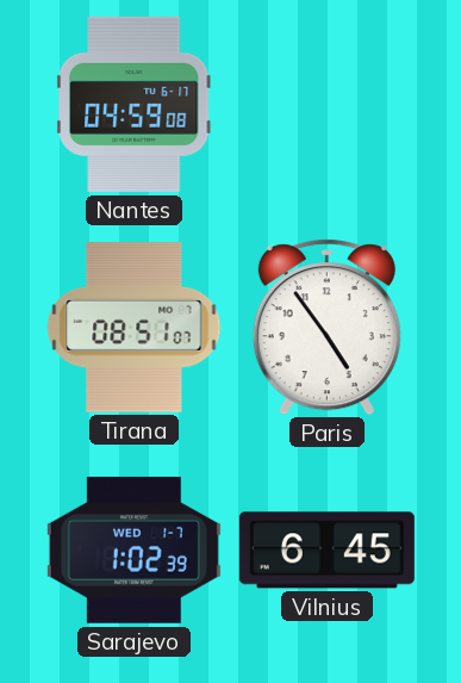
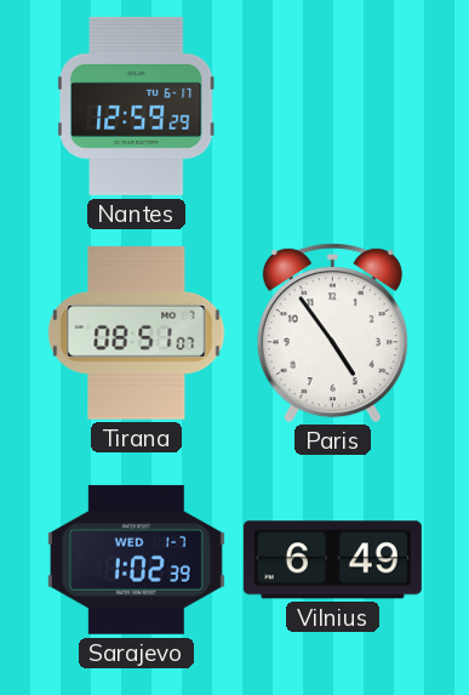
Nantes: 04:59 -> 12:59 (136, 106)
Vilnius: 6:45 -> 6:49 (332, 560)
